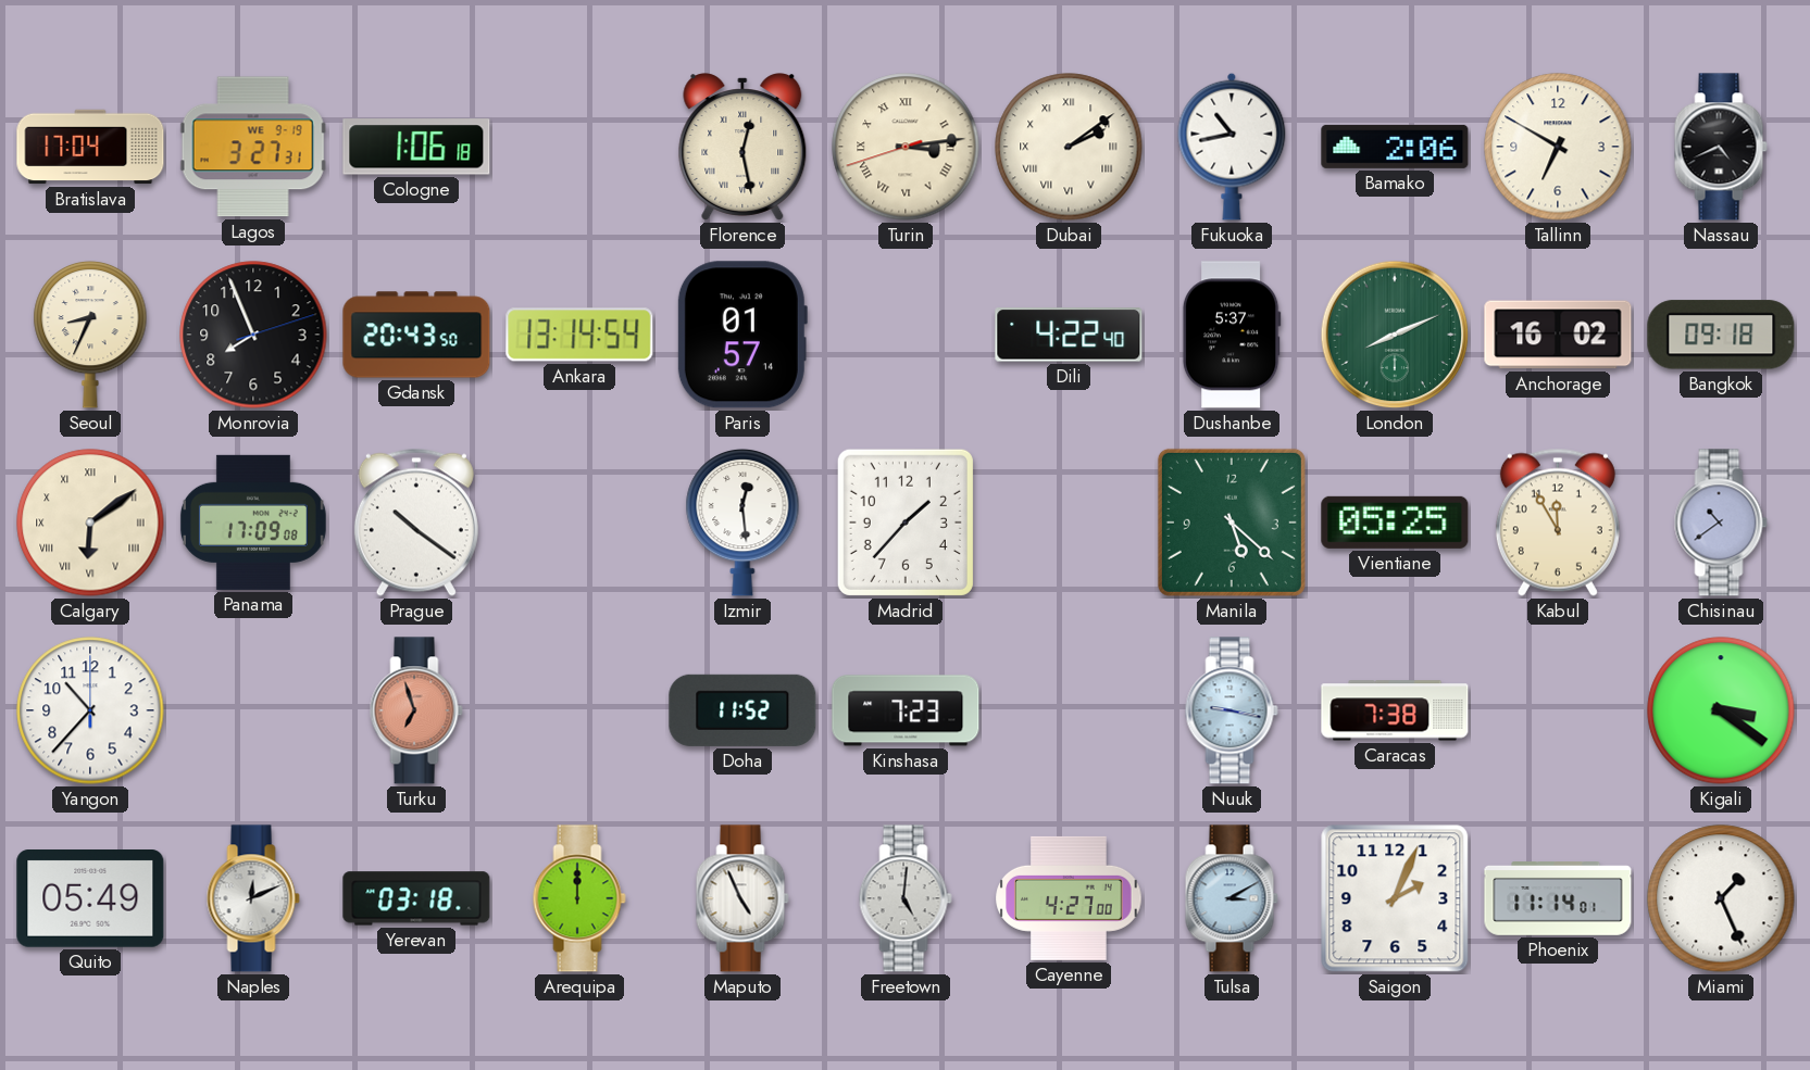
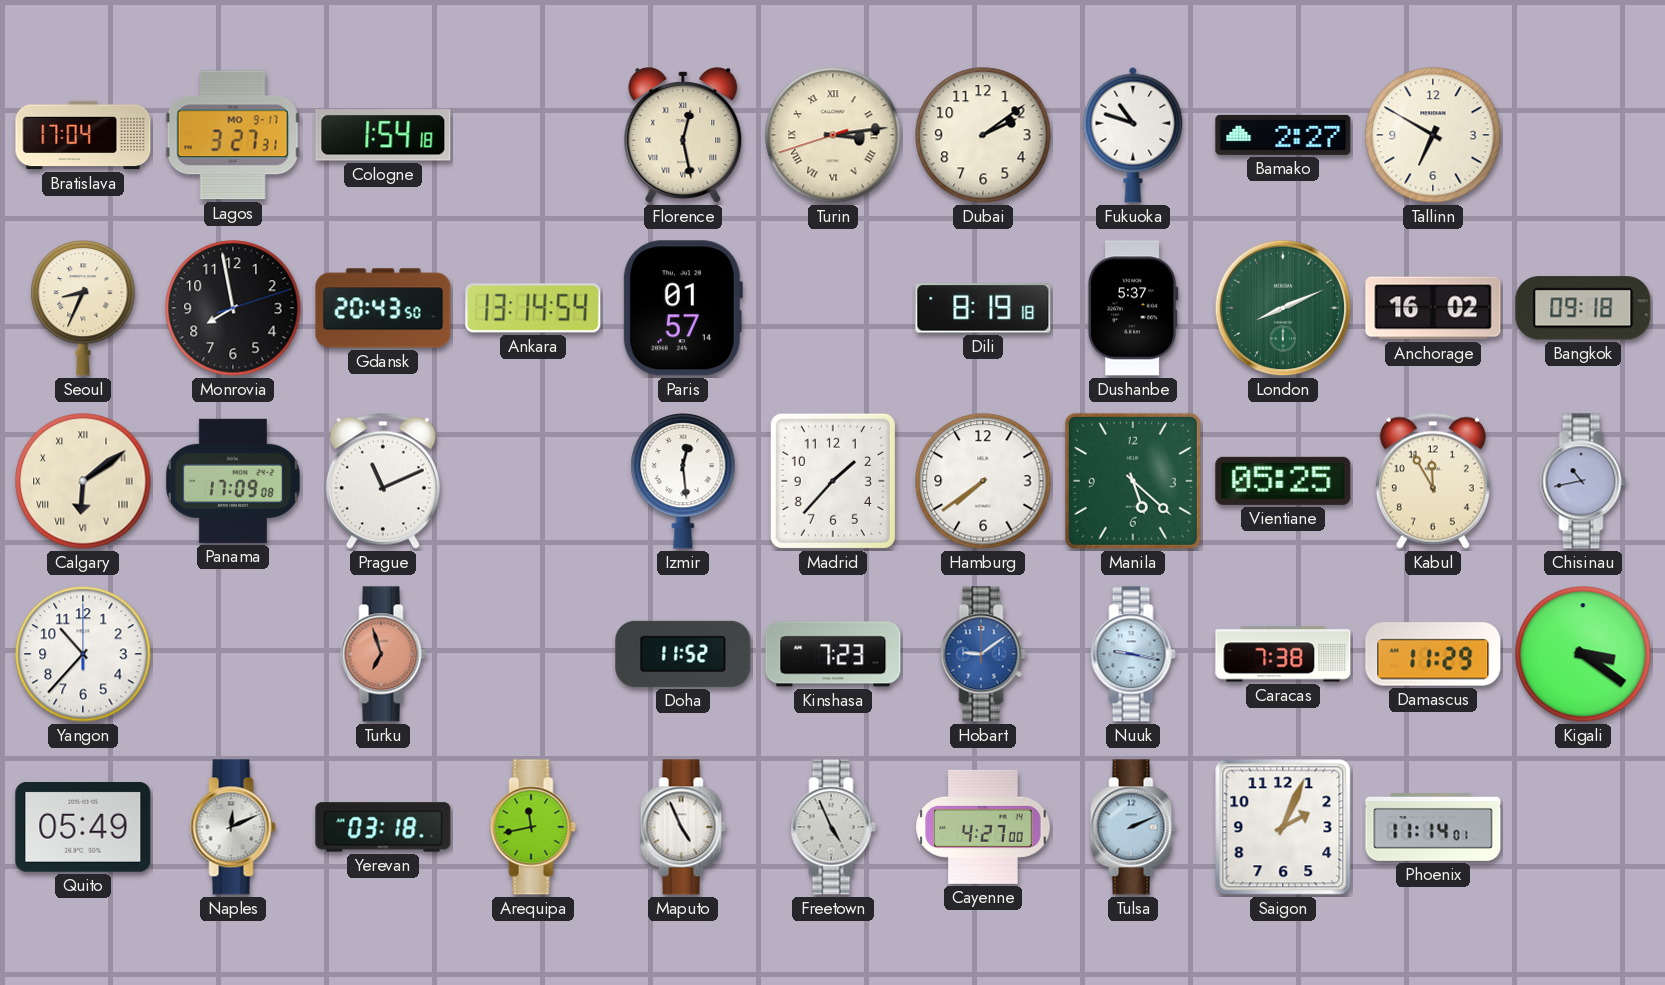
Lagos date: WE 9-19 -> MO 9-17 (233, 135)
Cologne: 1:06 -> 1:54 (383, 135)
Dubai numerals: Roman -> Arabic (983, 135)
Fukuoka: 10:43 -> 10:48 (1133, 135)
Bamako: 2:06 -> 2:27 (1283, 135)
Nassau: 4:41 -> none (1721, 147)
Monrovia: 7:56 -> 7:58 (233, 308)
Dili: 4:22 -> 8:19 (983, 308)
Prague: 10:21 -> 11:11 (383, 481)
Hamburg: none -> 7:39 (983, 481)
Chisinau: 10:39 -> 10:43 (1583, 481)
Hobart: none -> 9:09 (983, 654)
Damascus: none -> 11:29 (1433, 654)
Arequipa: 12:00 -> 11:43 (533, 827)
Freetown: 5:01 -> 4:56 (833, 827)
Tulsa: 3:10 -> 2:11 (1133, 827)
Miami: 1:26 -> none (1721, 898)
